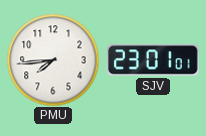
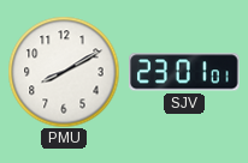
PMU: 7:44 -> 8:10 (64, 72)
